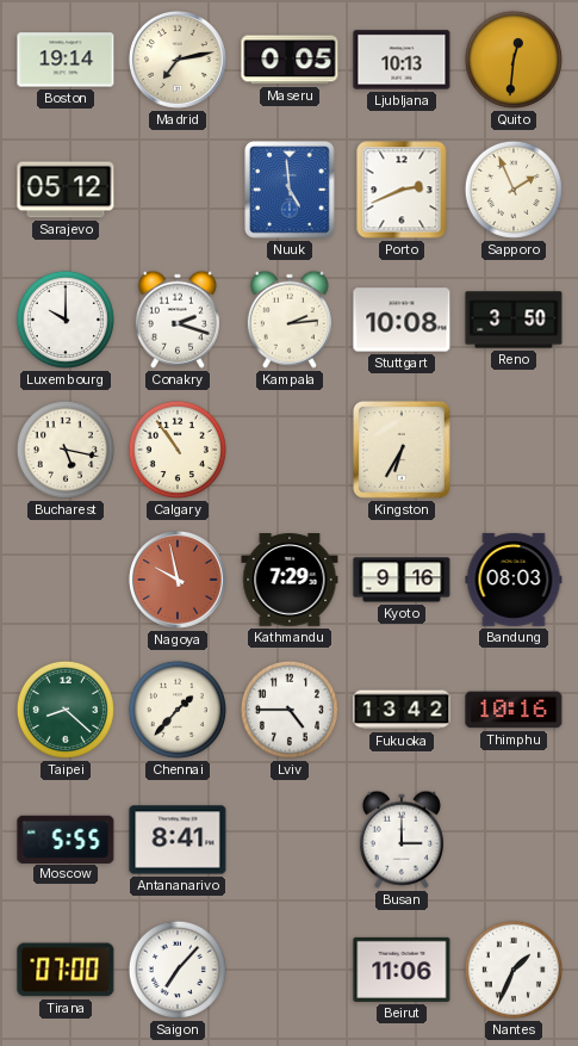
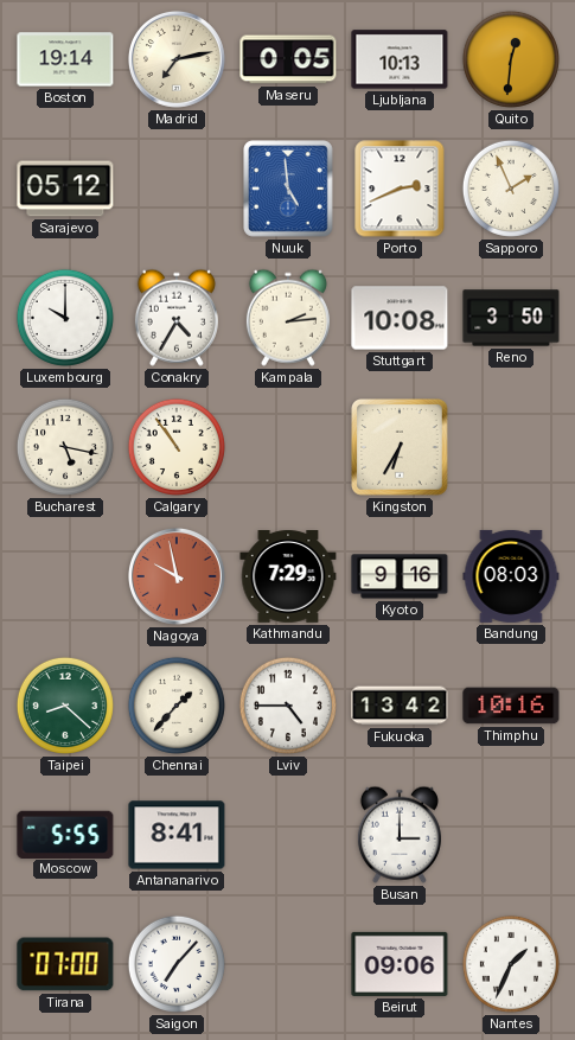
Conakry: 2:18 -> 4:35 (177, 318)
Beirut: 11:06 -> 09:06 (400, 964)
